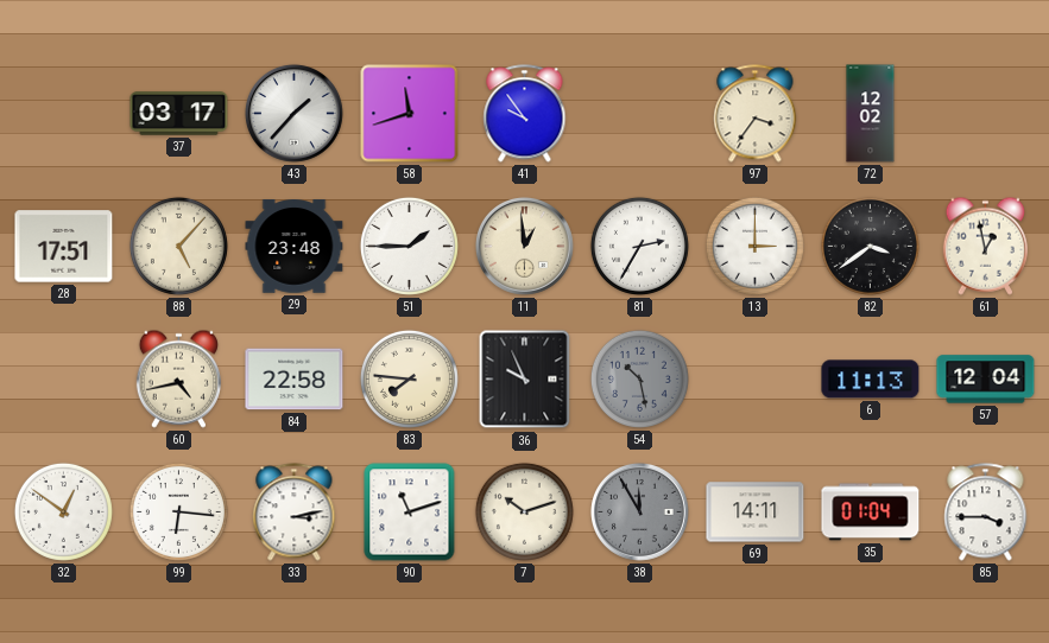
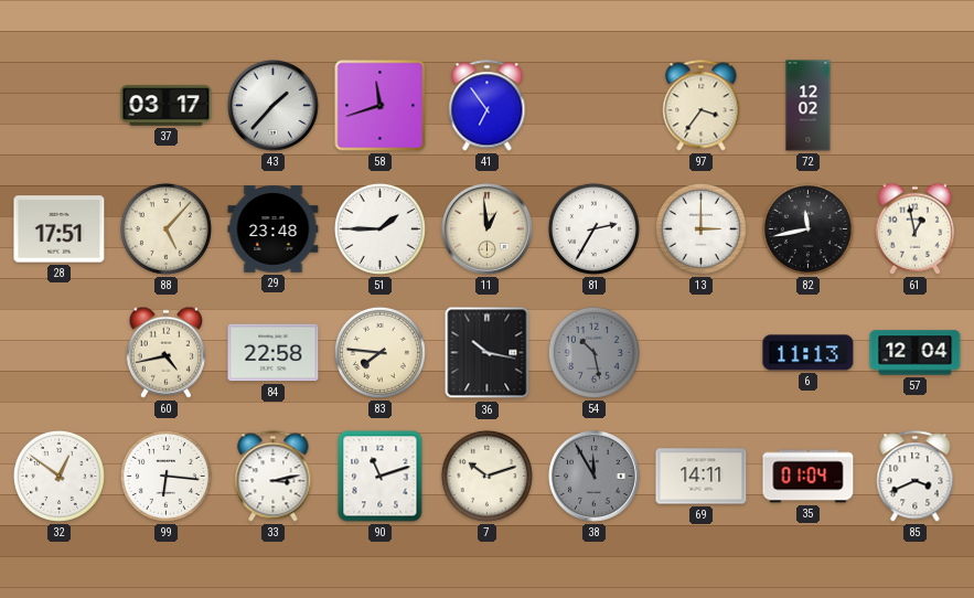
41: 9:54 -> 6:54 (488, 106)
82: 3:39 -> 11:43 (807, 228)
36: 9:56 -> 10:17 (488, 353)
85: 3:45 -> 3:41 (916, 477)
